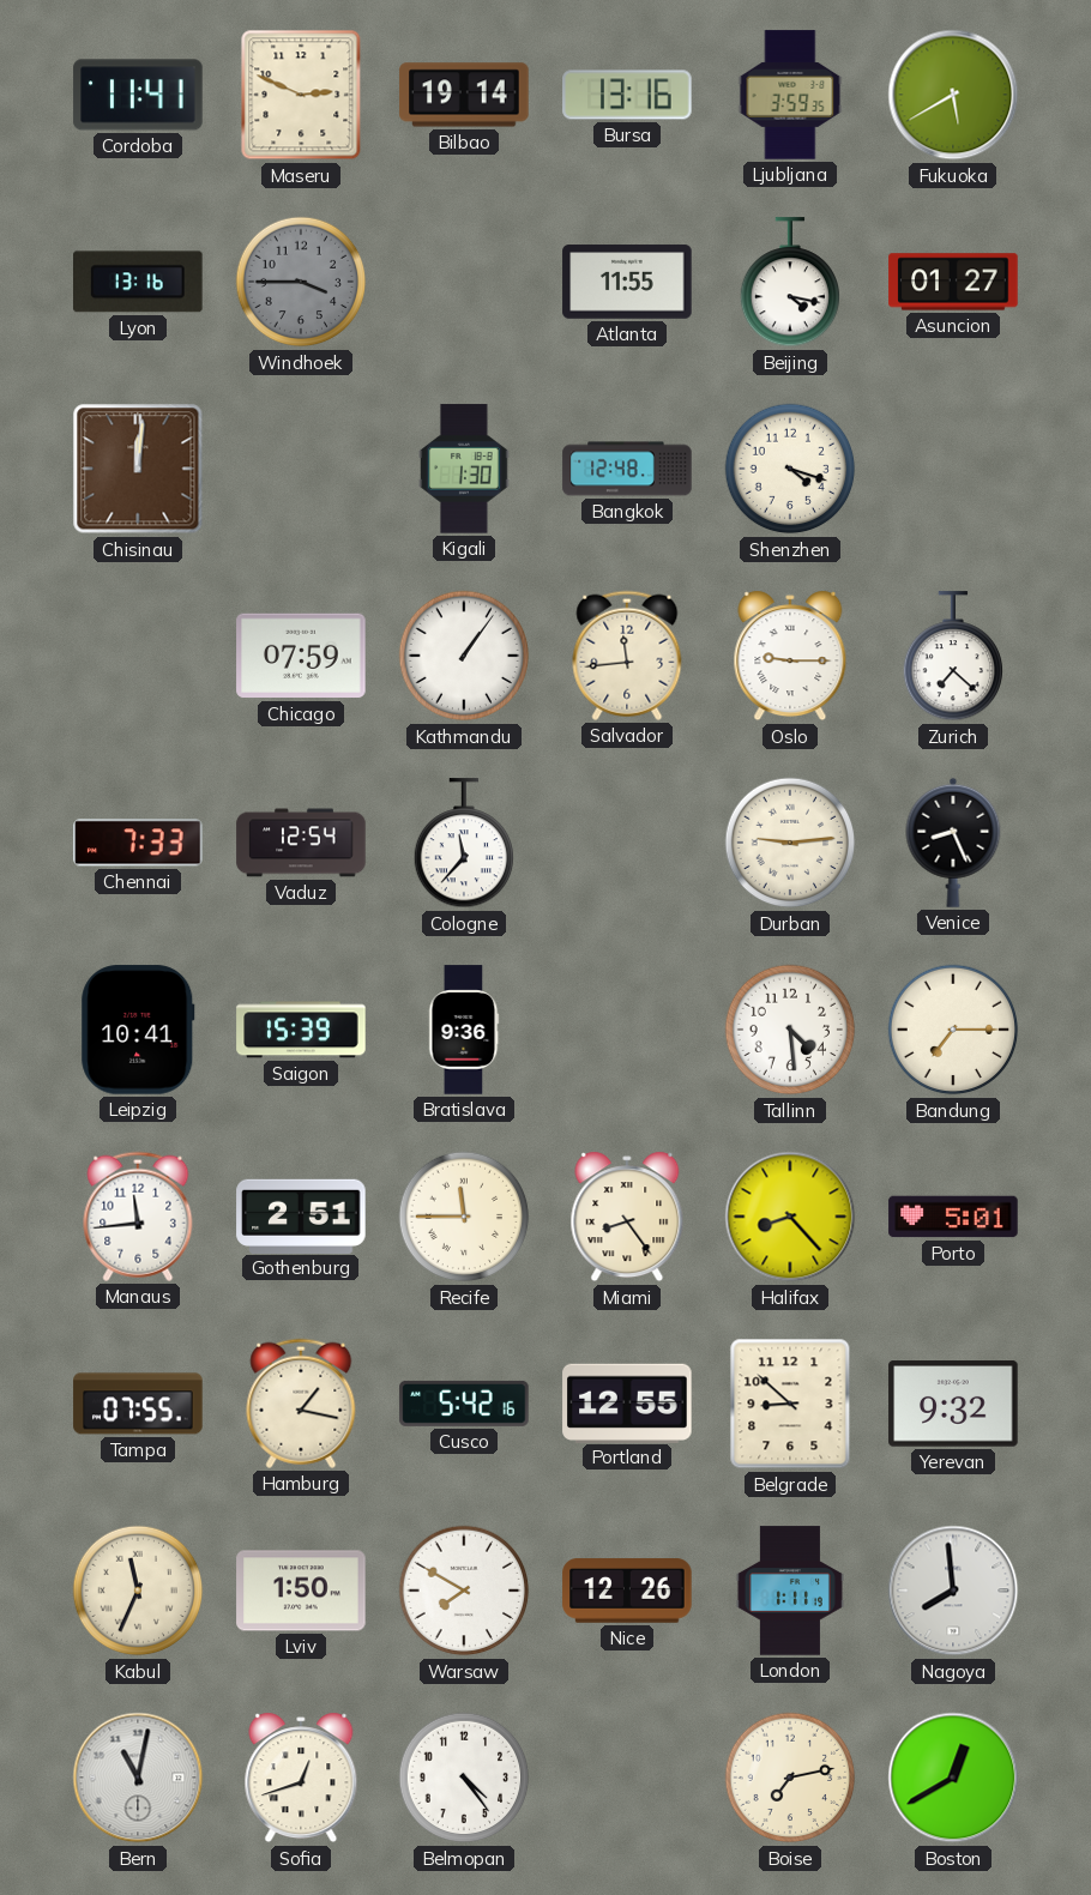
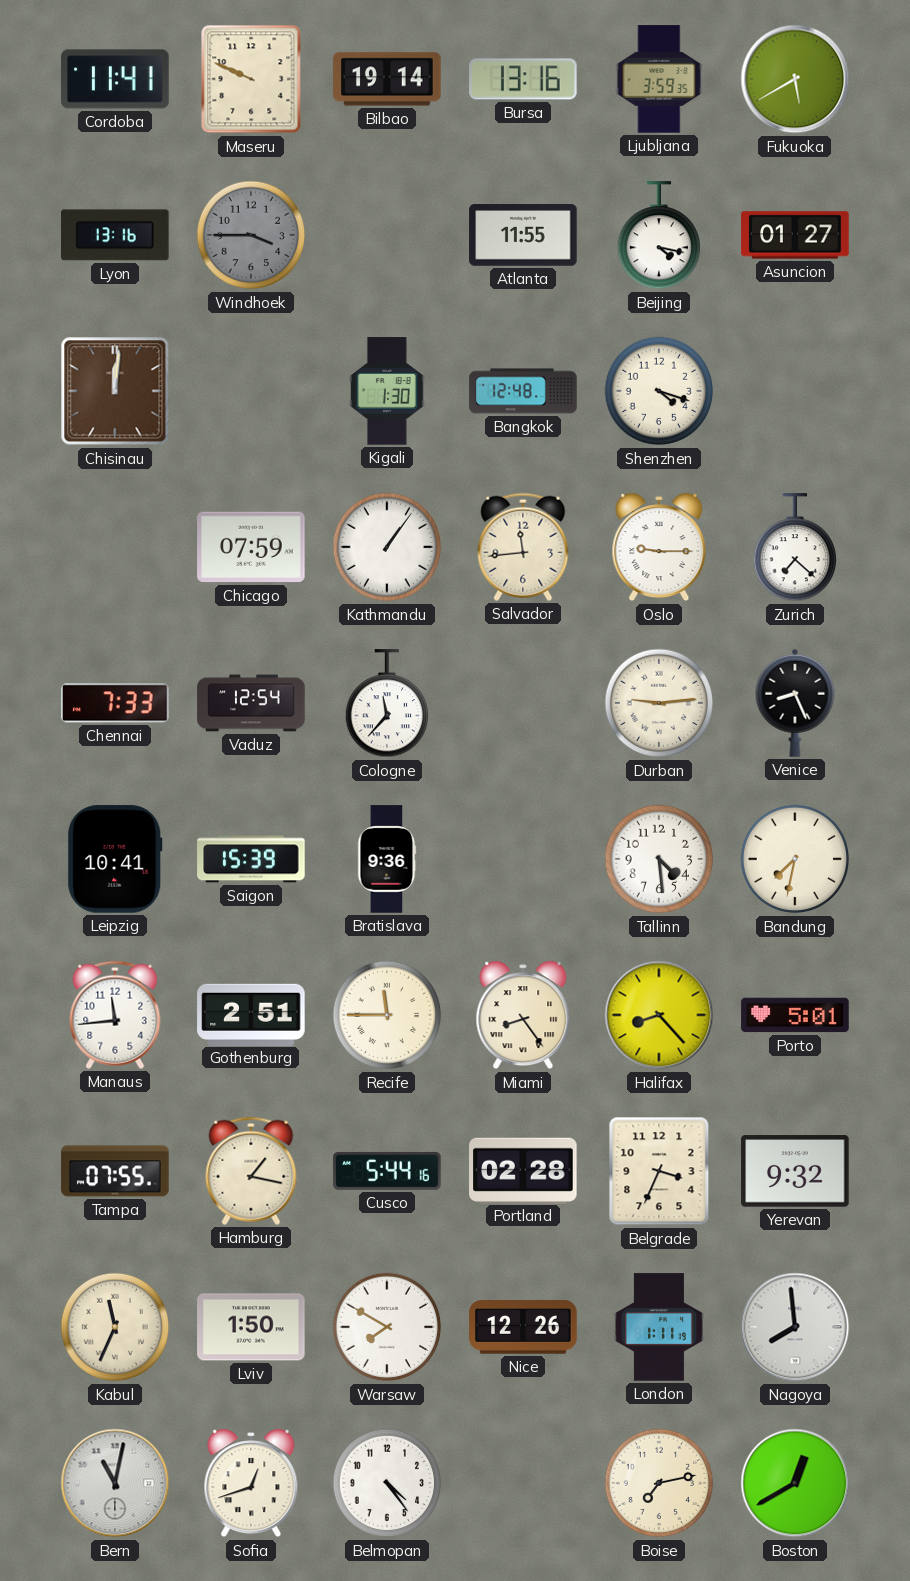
Maseru: 2:49 -> 9:49 (251, 79)
Bandung: 7:15 -> 7:32 (795, 859)
Cusco: 5:42 -> 5:44 (387, 1171)
Portland: 12:55 -> 02:28 (523, 1170)
Belgrade: 8:52 -> 3:34 (659, 1171)
